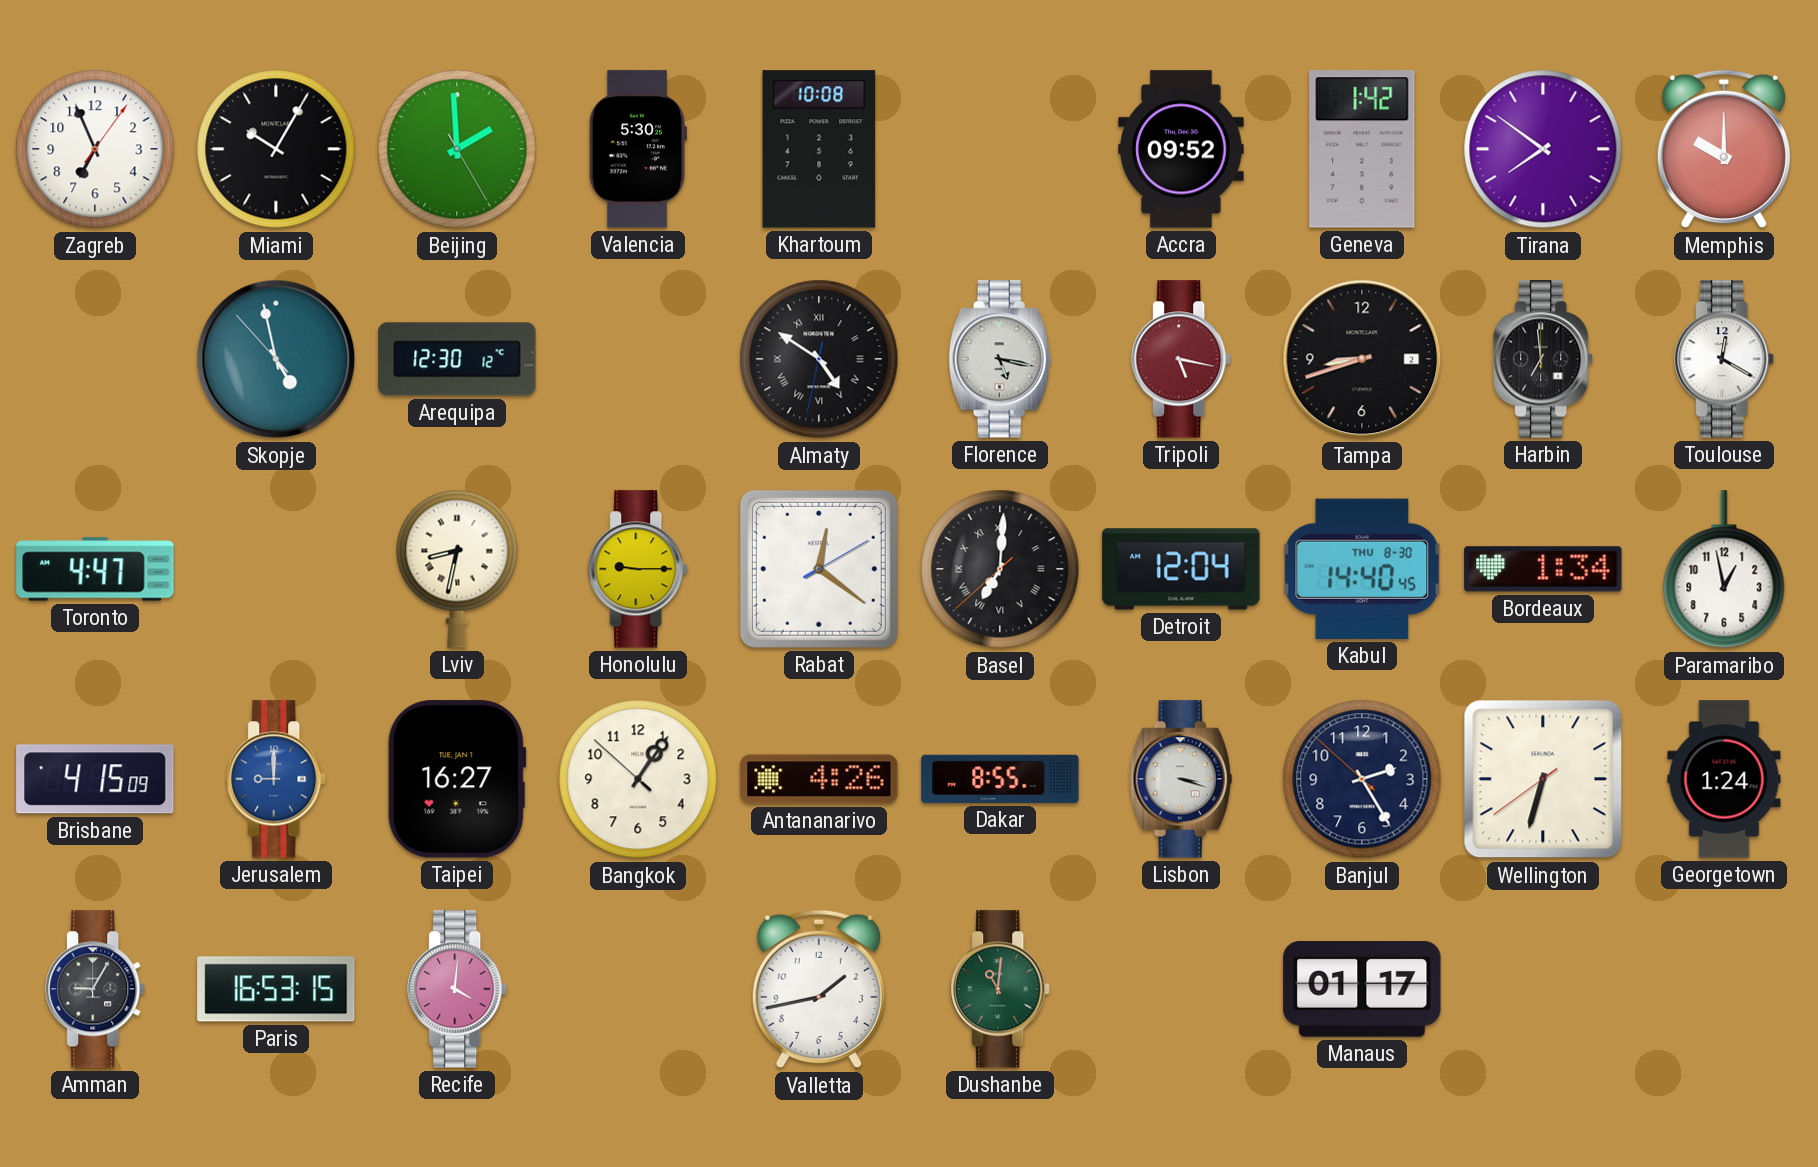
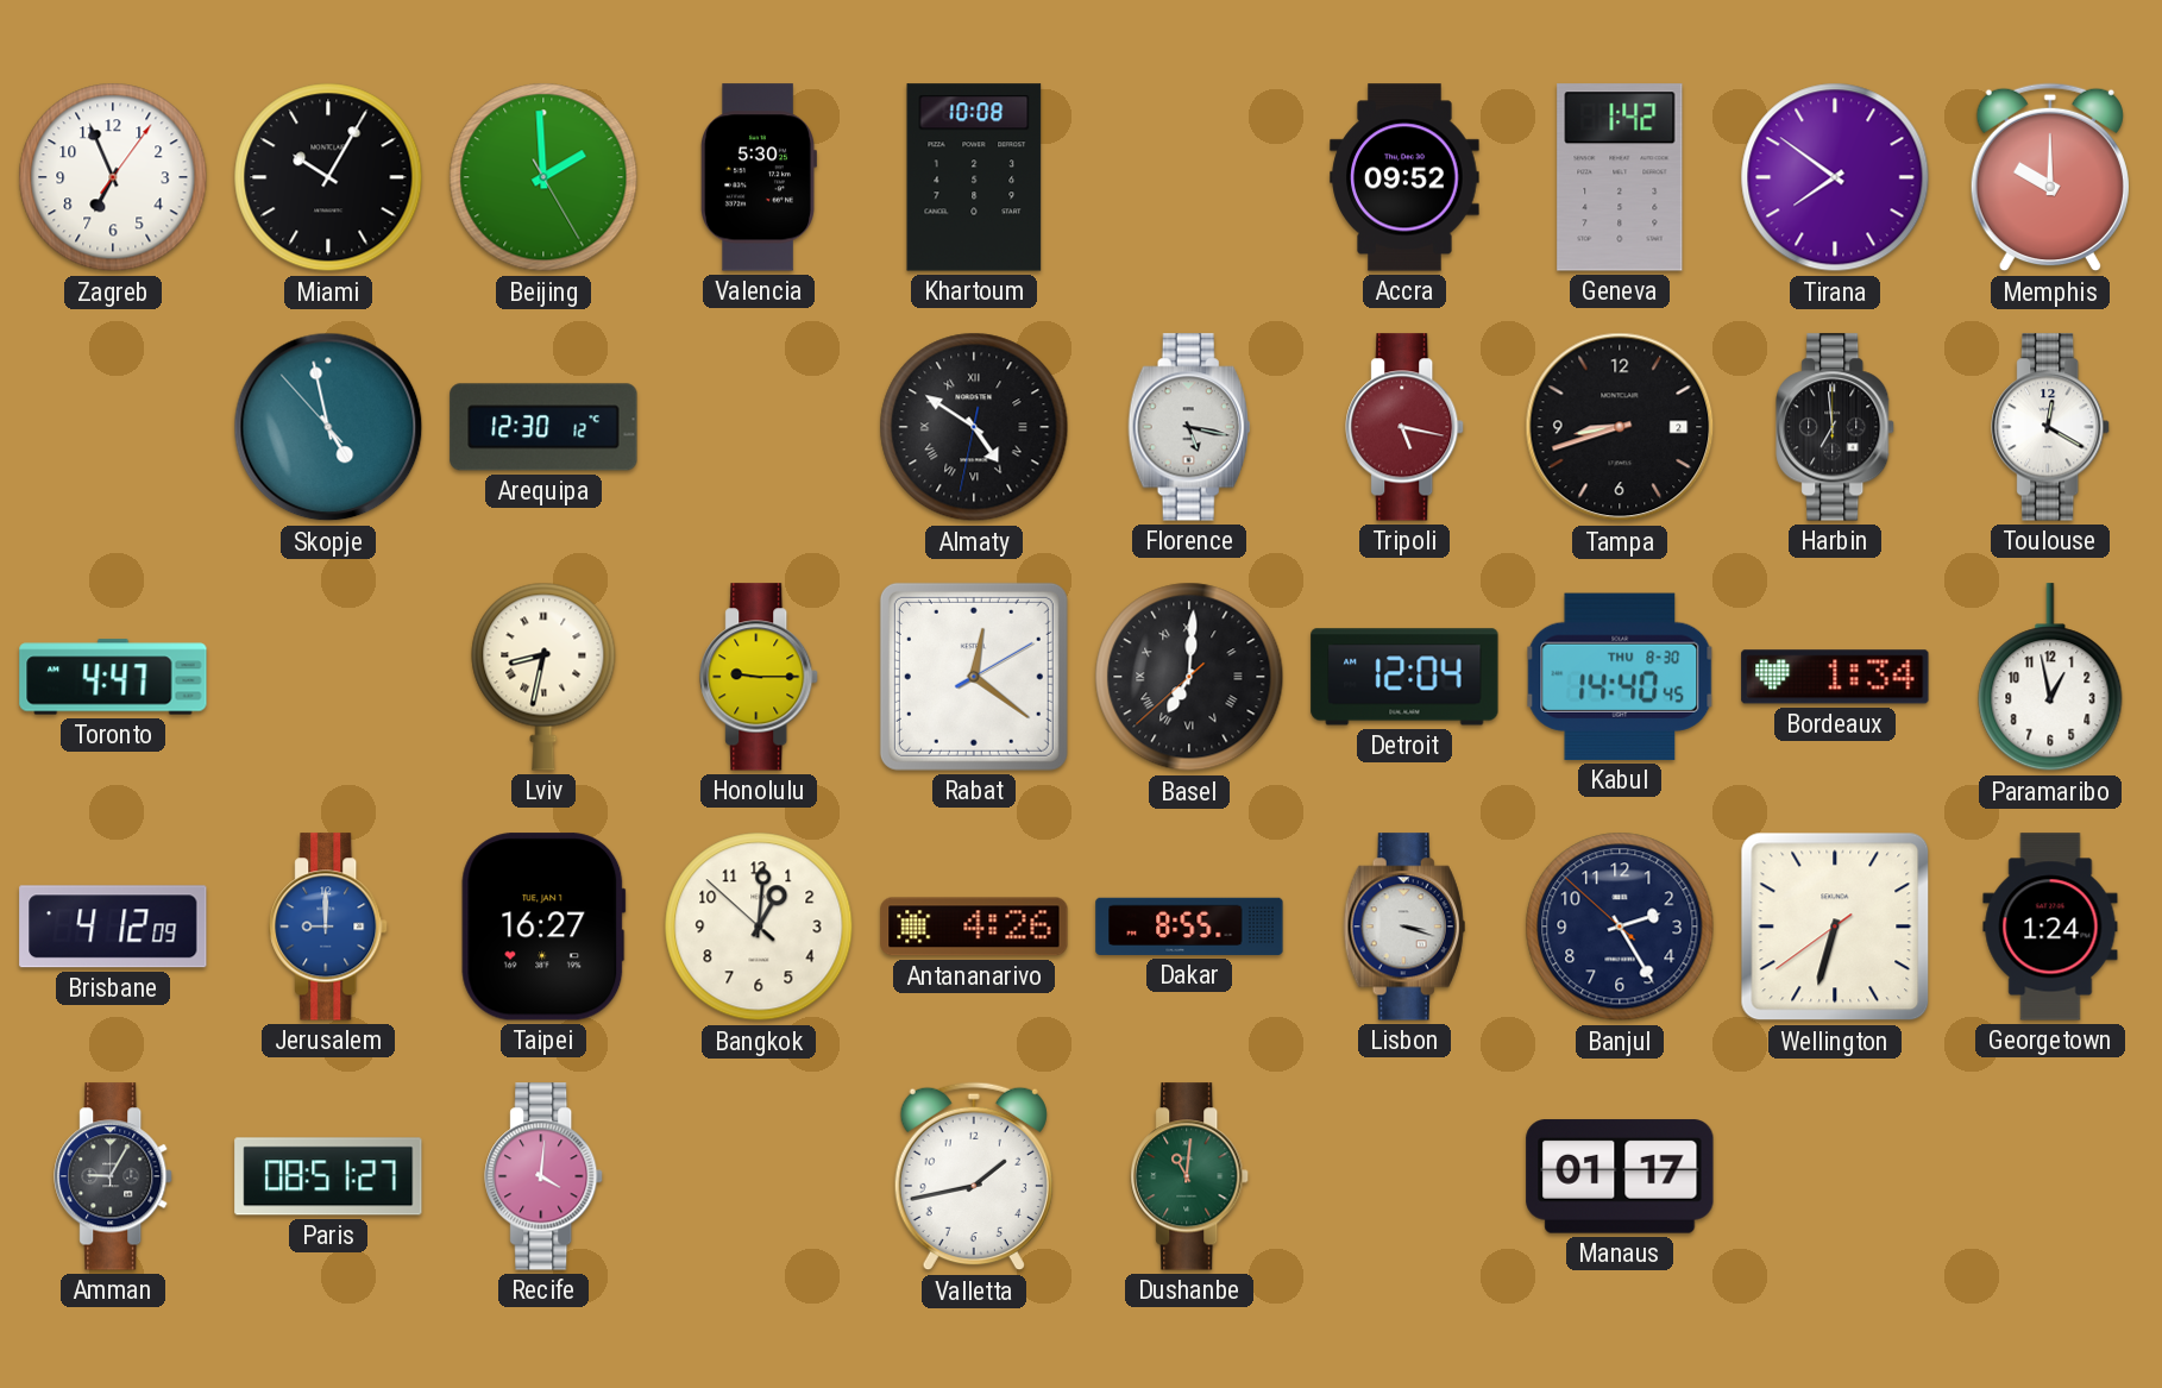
Brisbane: 4:15 -> 4:12 (113, 927)
Bangkok: 1:05 -> 1:00 (759, 927)
Paris: 16:53 -> 08:51 (328, 1176)
